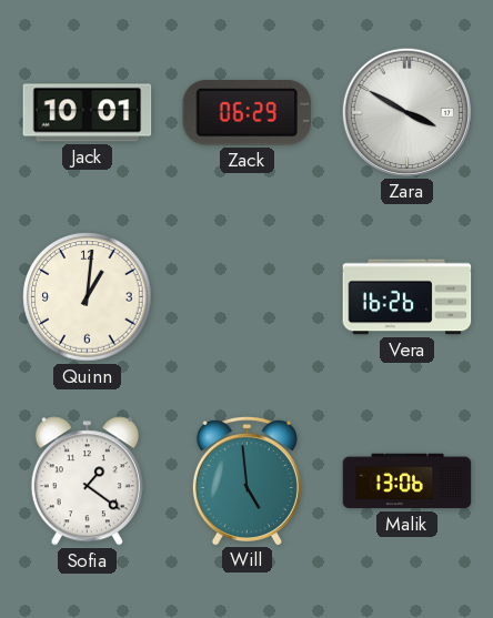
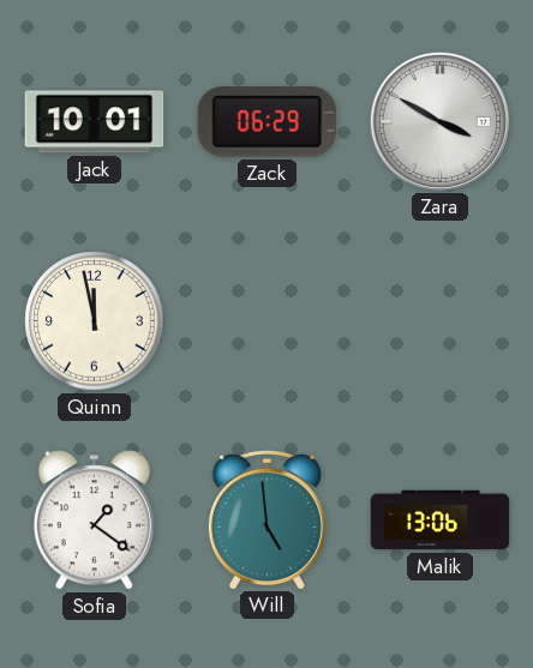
Quinn: 1:01 -> 11:58 (95, 321)
Vera: 16:26 -> none (408, 297)
